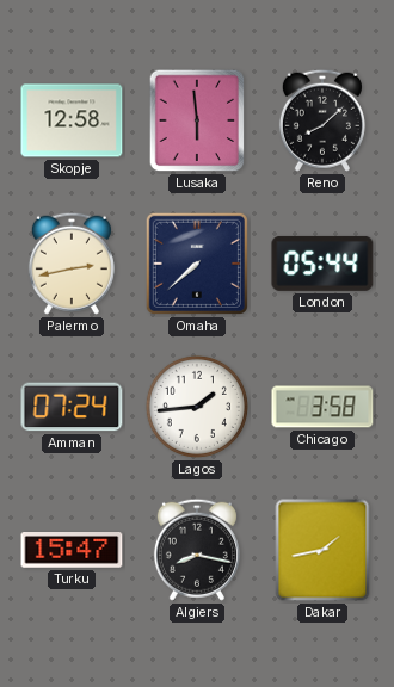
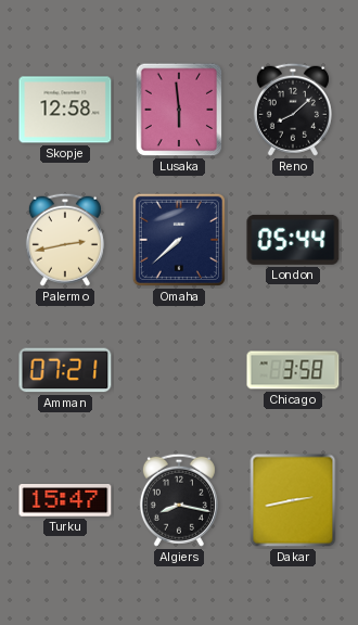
Amman: 07:24 -> 07:21 (65, 370)
Lagos: 1:44 -> none (197, 407)
Dakar: 1:43 -> 2:43 (293, 500)
